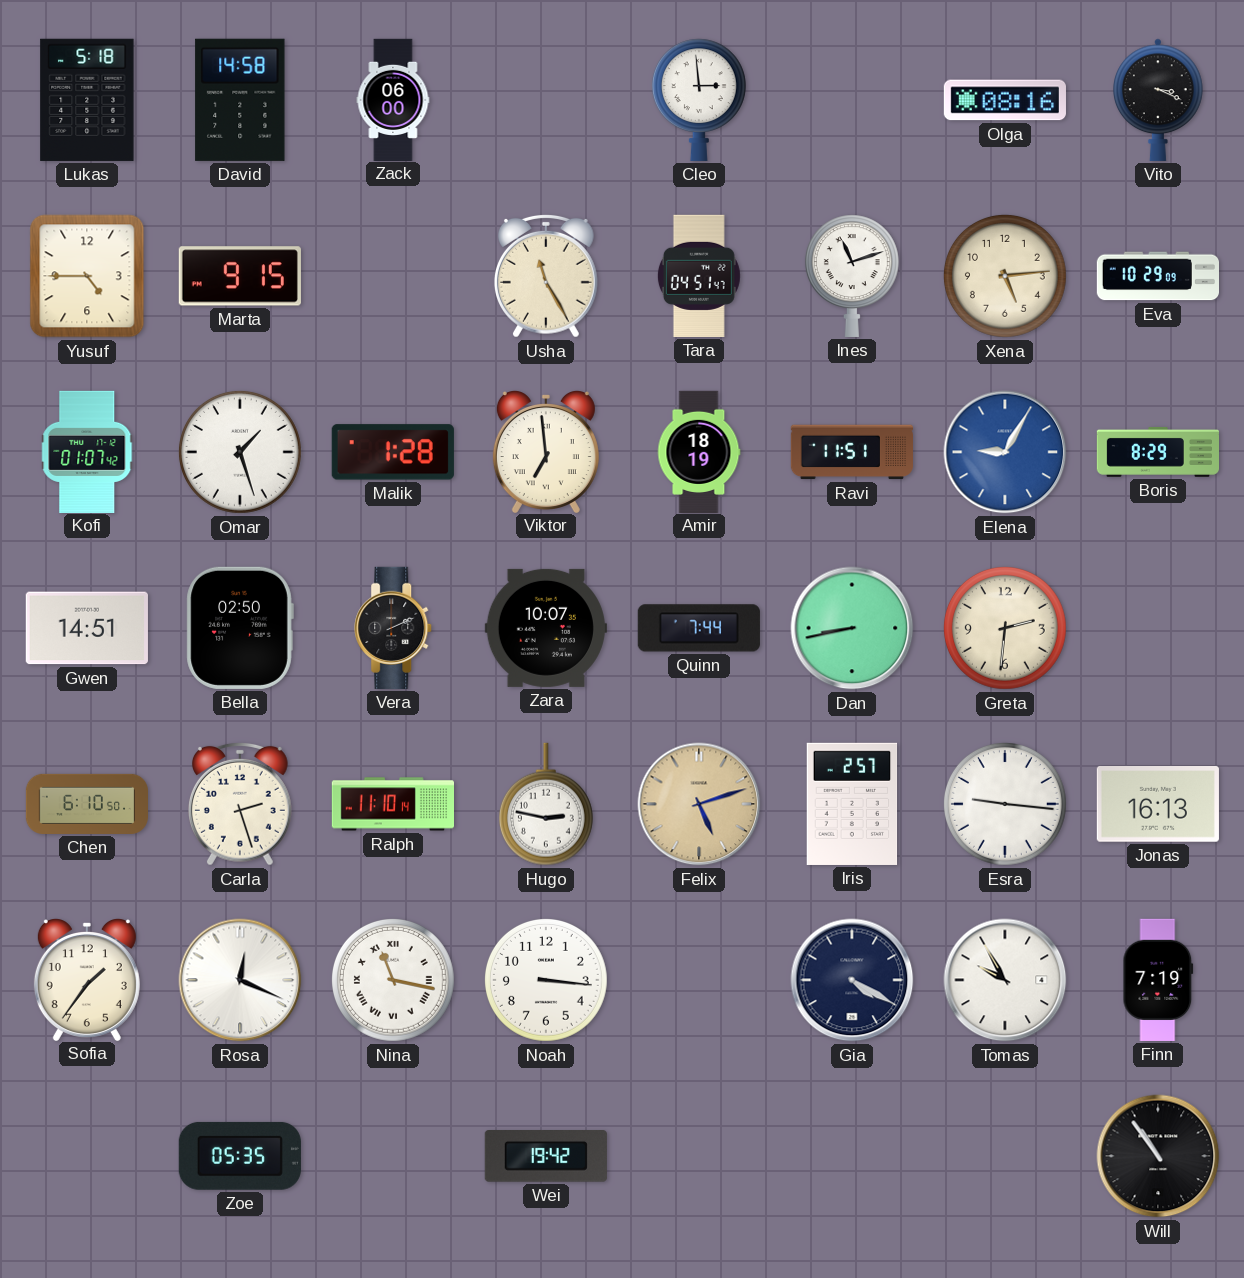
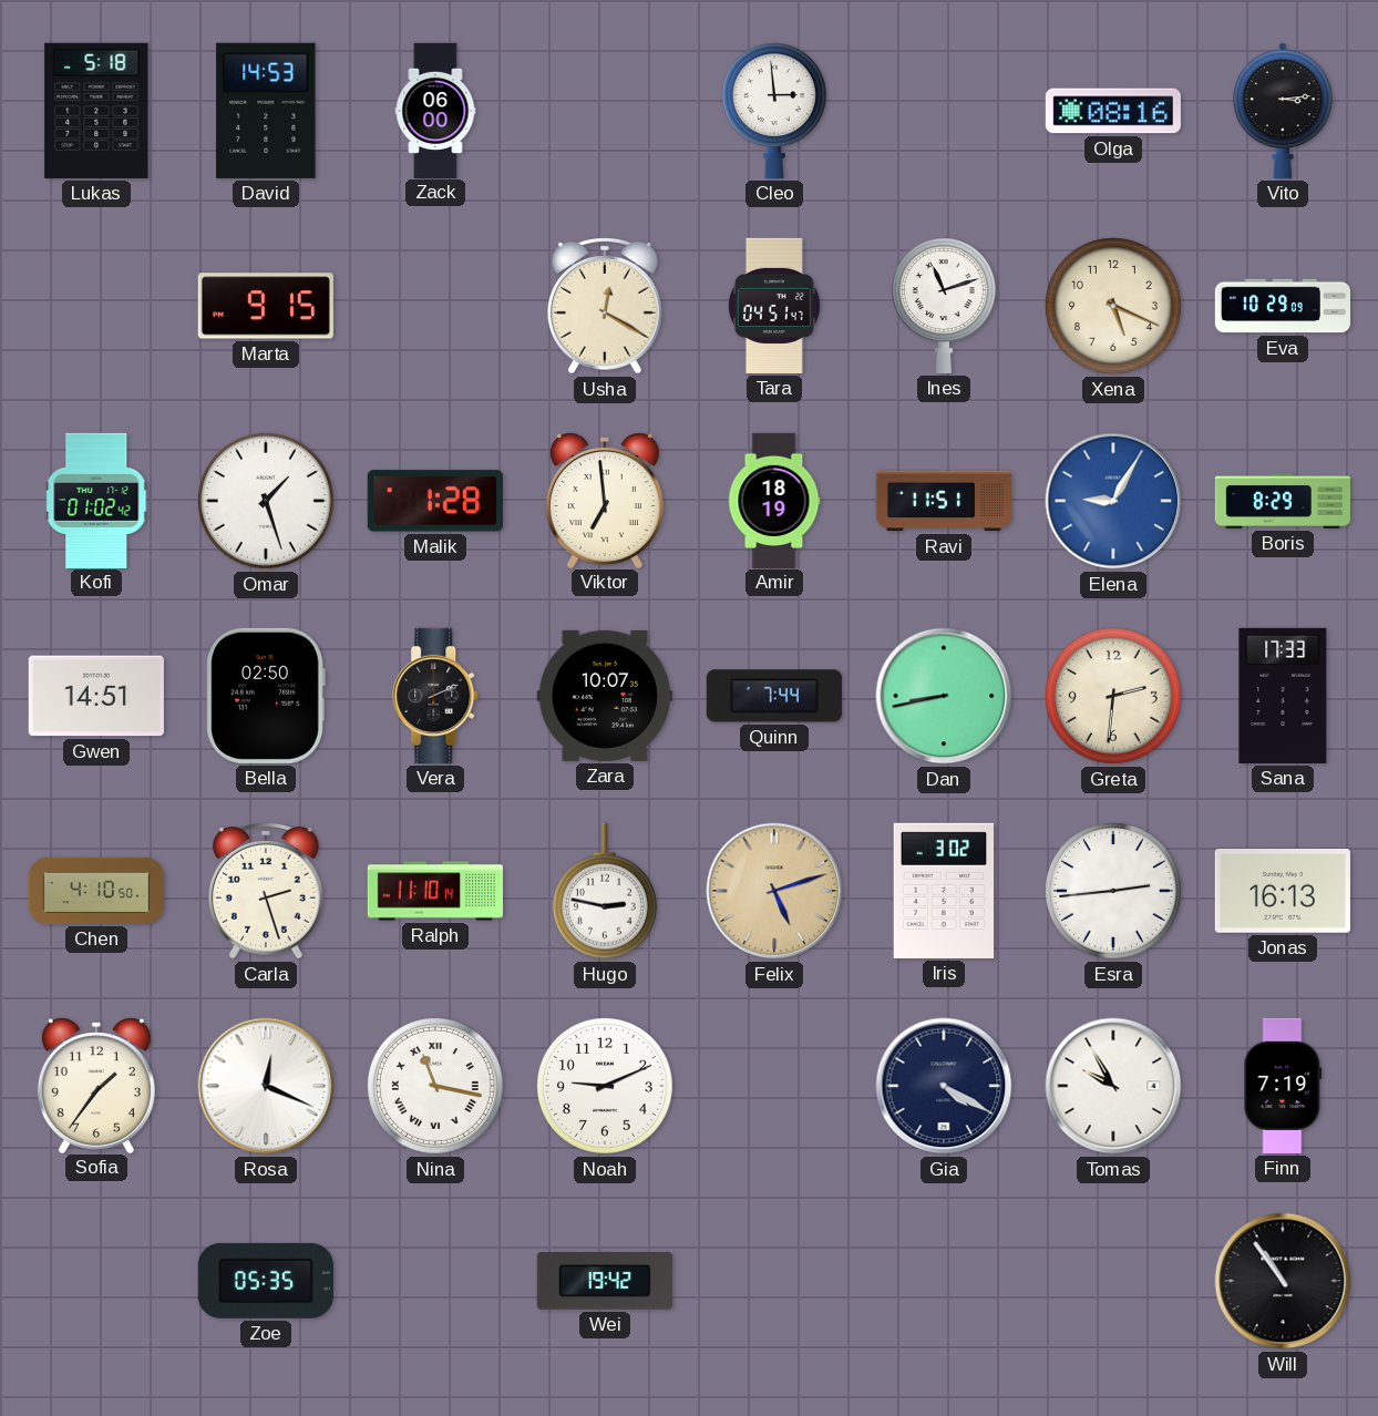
David: 14:58 -> 14:53 (266, 111)
Vito: 3:19 -> 3:14 (1284, 111)
Yusuf: 4:45 -> none (87, 276)
Usha: 11:25 -> 12:20 (605, 306)
Xena: 5:14 -> 5:19 (1113, 306)
Kofi: 01:07 -> 01:02 (97, 500)
Sana: none -> 17:33 (1283, 696)
Chen: 6:10 -> 4:10 (95, 891)
Iris: 2:57 -> 3:02 (944, 891)
Esra: 9:16 -> 2:44 (1113, 891)
Noah: 3:16 -> 9:11 (605, 1086)
